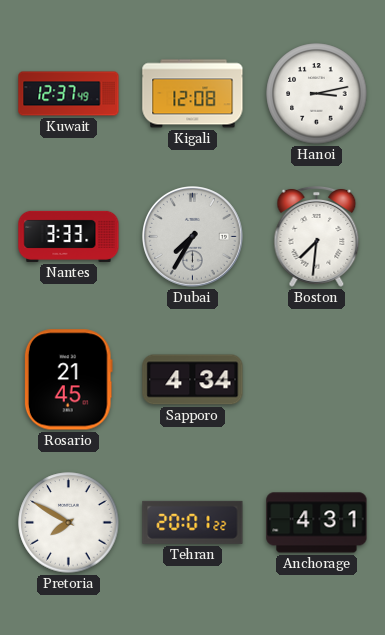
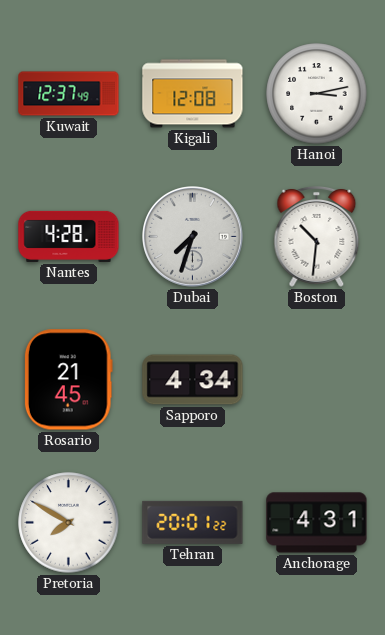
Nantes: 3:33 -> 4:28 (69, 236)
Dubai: 7:35 -> 7:33 (193, 237)
Boston: 7:31 -> 10:31 (317, 237)
